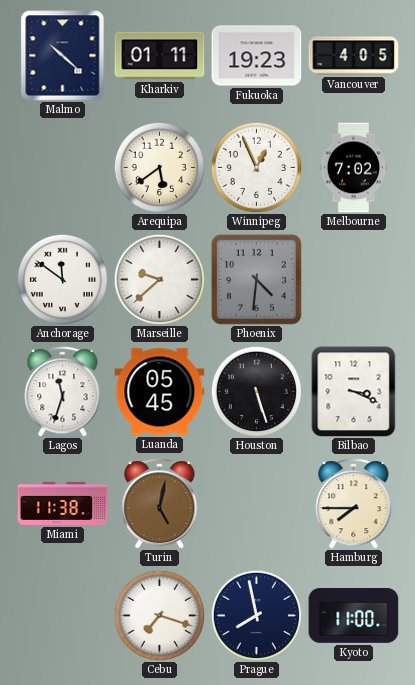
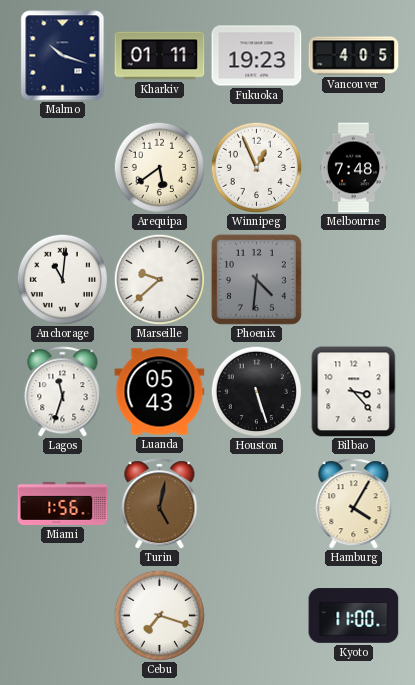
Malmo: 10:22 -> 10:18 (63, 56)
Melbourne: 7:02 -> 7:48 (353, 168)
Anchorage: 11:51 -> 11:01 (62, 279)
Luanda: 05:45 -> 05:43 (160, 392)
Bilbao: 3:19 -> 3:23 (354, 392)
Miami: 11:38 -> 1:56 (63, 503)
Hamburg: 7:45 -> 4:05 (354, 504)
Prague: 7:58 -> none (256, 615)
